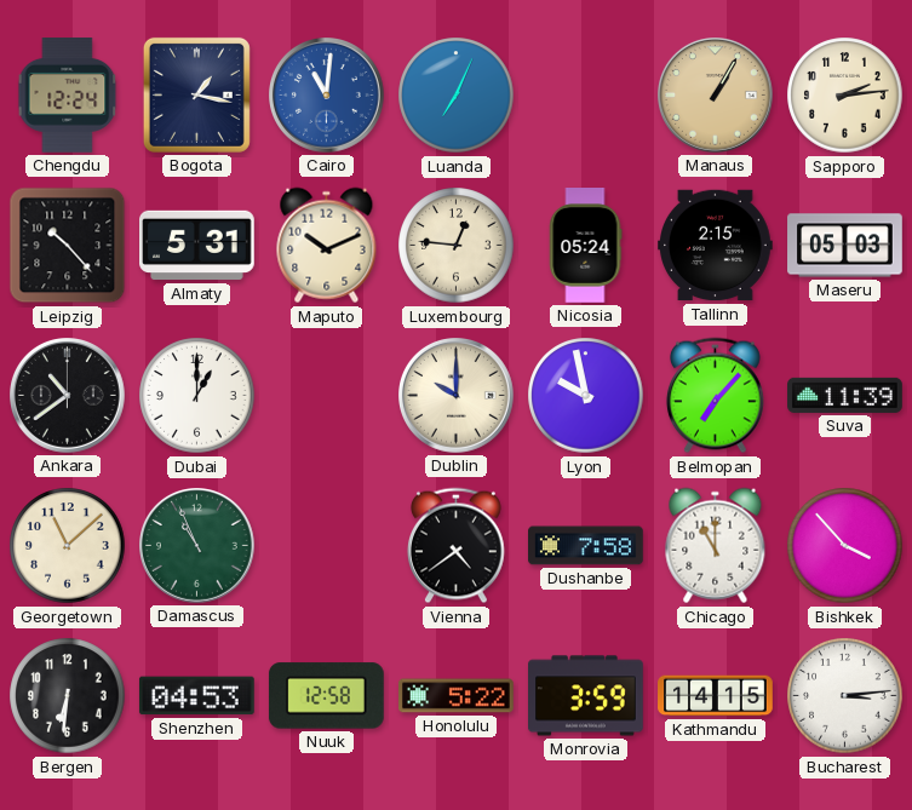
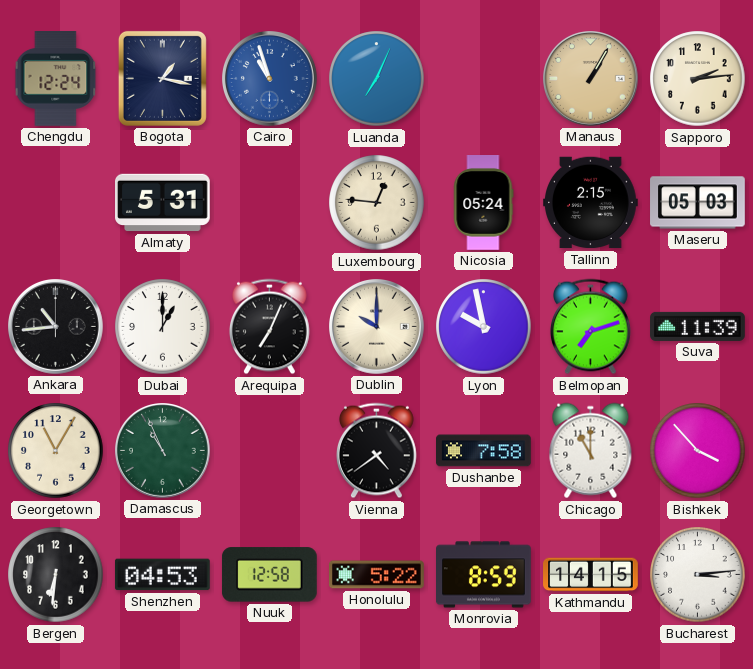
Cairo: 11:01 -> 10:57 (270, 79)
Leipzig: 10:23 -> none (68, 246)
Maputo: 10:11 -> none (327, 246)
Ankara: 10:39 -> 10:44 (56, 327)
Arequipa: none -> 7:04 (269, 327)
Belmopan: 7:07 -> 7:12 (590, 327)
Georgetown: 11:08 -> 11:05 (56, 451)
Monrovia: 3:59 -> 8:59 (484, 575)
